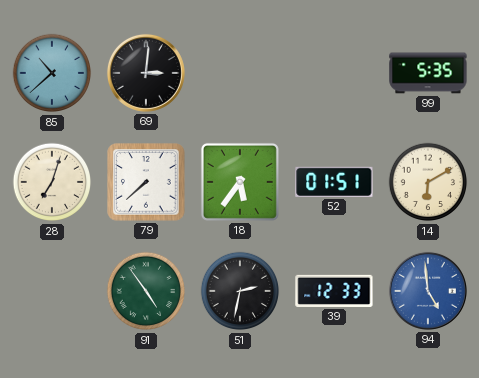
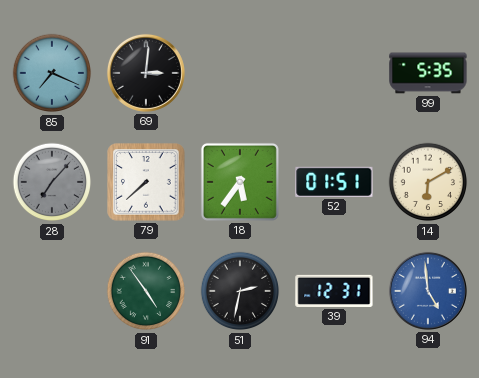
85: 10:38 -> 7:19 (52, 73)
28: 7:03 -> 7:07 (52, 182)
28 dial: cream -> grey (52, 182)
39: 12:33 -> 12:31 (334, 291)
